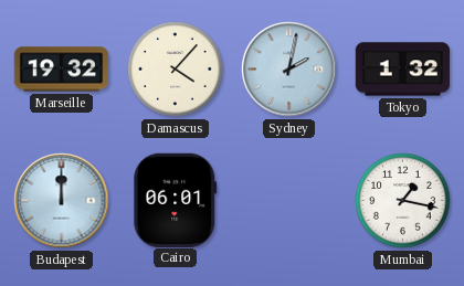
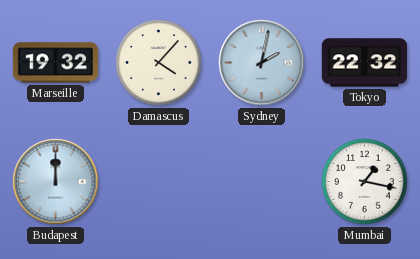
Tokyo: 1:32 -> 22:32 (365, 63)
Cairo: 06:01 -> none (176, 200)
